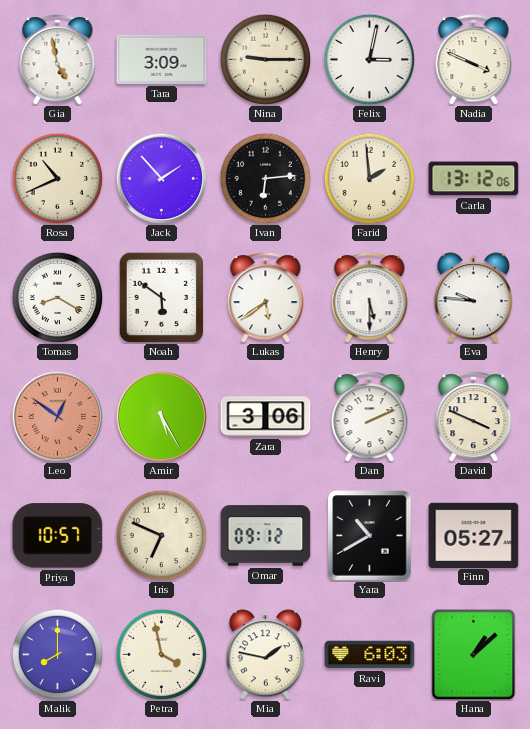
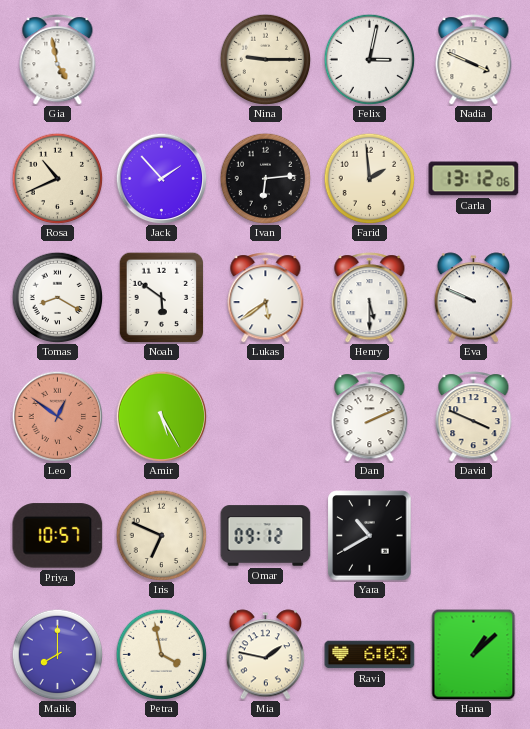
Tara: 3:09 -> none (162, 59)
Eva: 9:46 -> 9:49 (474, 298)
Zara: 3:06 -> none (266, 417)
Finn: 05:27 -> none (474, 535)
